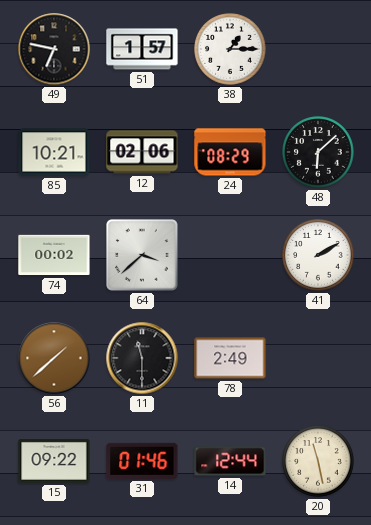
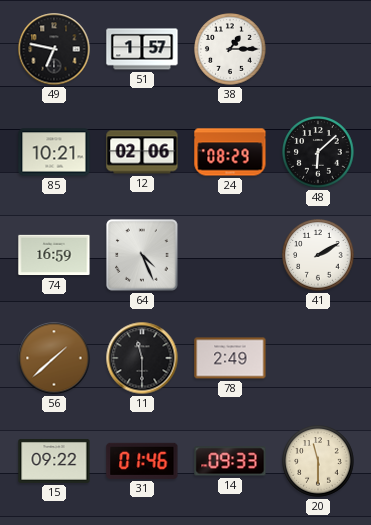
74: 00:02 -> 16:59 (54, 255)
64: 3:38 -> 4:26 (142, 255)
14: 12:44 -> 09:33 (230, 461)
20: 11:28 -> 11:30 (318, 461)
